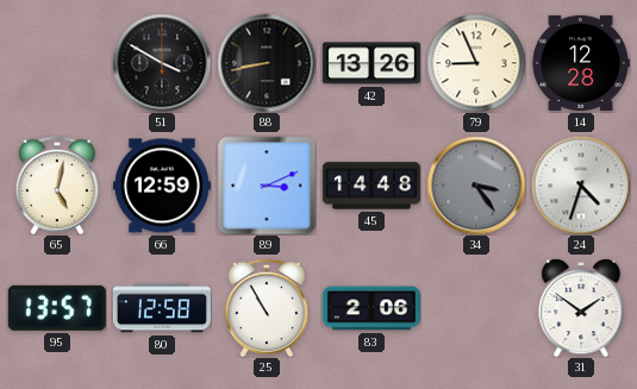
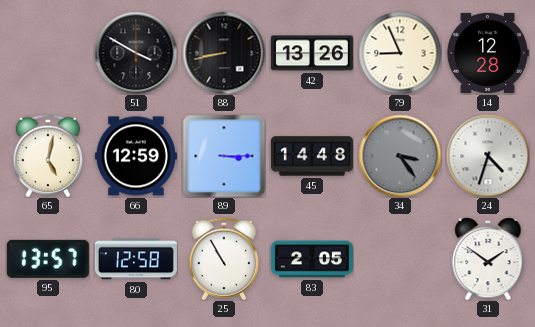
89: 3:11 -> 3:15 (224, 156)
83: 2:06 -> 2:05 (312, 259)
